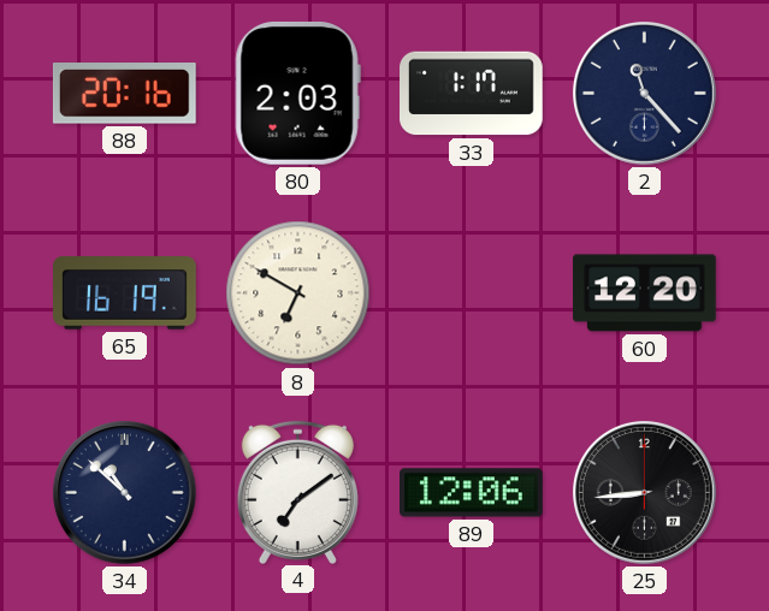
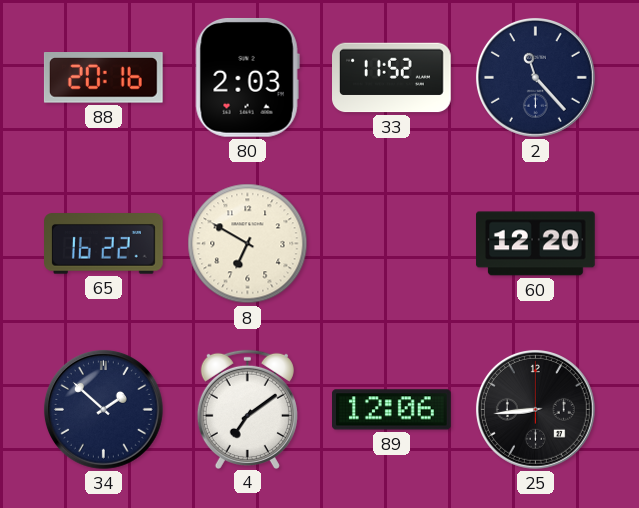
33: 1:17 -> 11:52 (392, 78)
65: 16:19 -> 16:22 (104, 244)
34: 10:52 -> 1:52 (103, 409)
